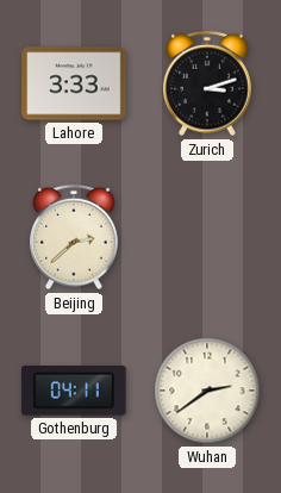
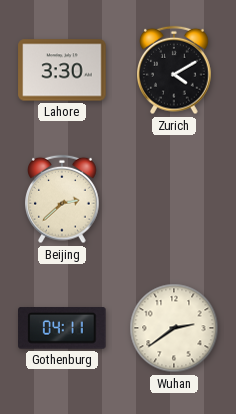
Lahore: 3:33 -> 3:30 (62, 70)
Zurich: 3:12 -> 4:10 (174, 70)
